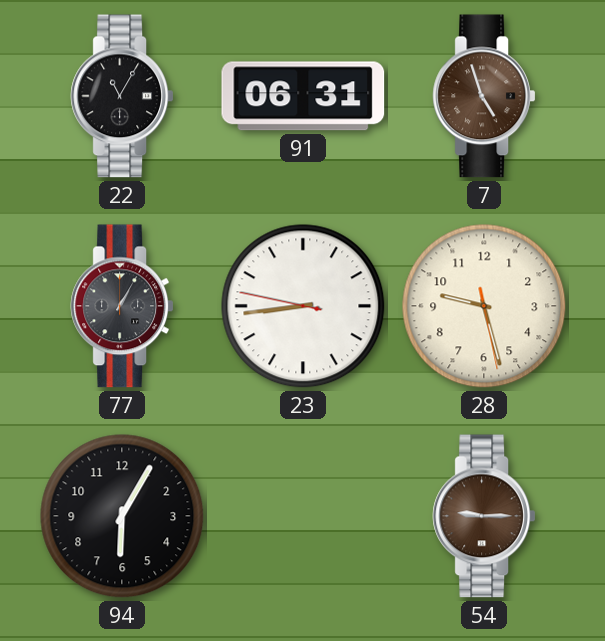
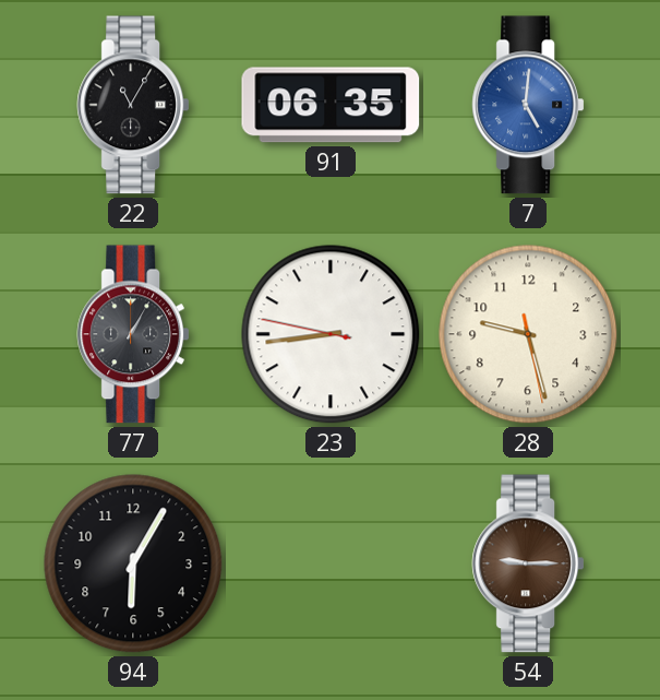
91: 06:31 -> 06:35 (331, 105)
7: 4:57 -> 5:01 (528, 105)
7 dial: brown -> blue (528, 105)
